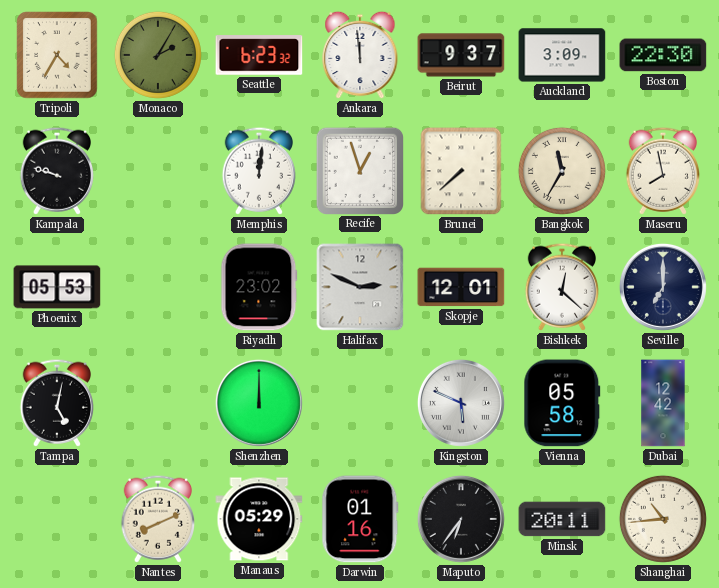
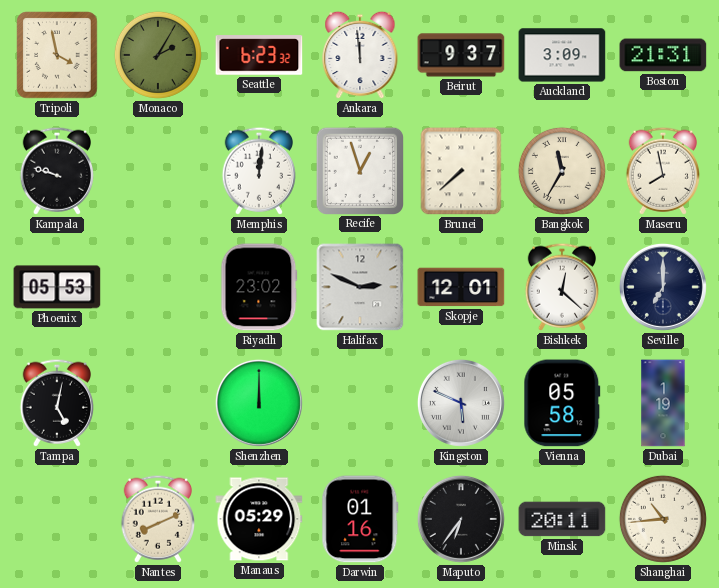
Tripoli: 4:35 -> 3:58 (57, 55)
Boston: 22:30 -> 21:31 (663, 55)
Dubai: 12:42 -> 1:19 (663, 403)
